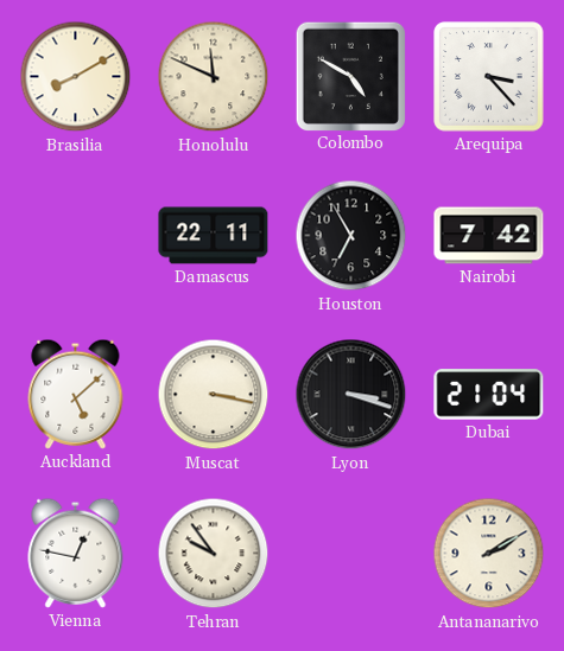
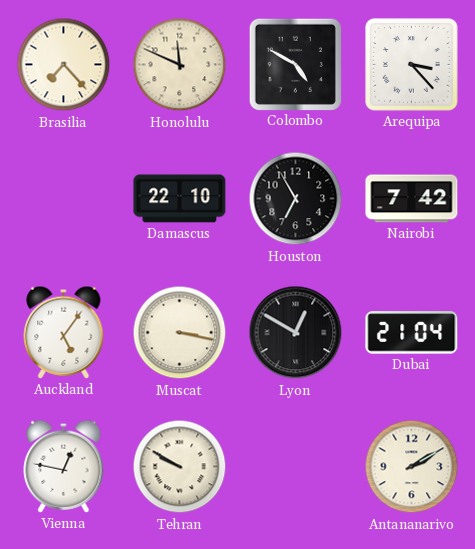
Brasilia: 8:10 -> 7:23 (64, 65)
Damascus: 22:11 -> 22:10 (180, 199)
Auckland: 5:08 -> 5:06 (64, 332)
Lyon: 3:18 -> 12:50 (296, 333)
Tehran: 9:54 -> 9:50 (180, 467)
